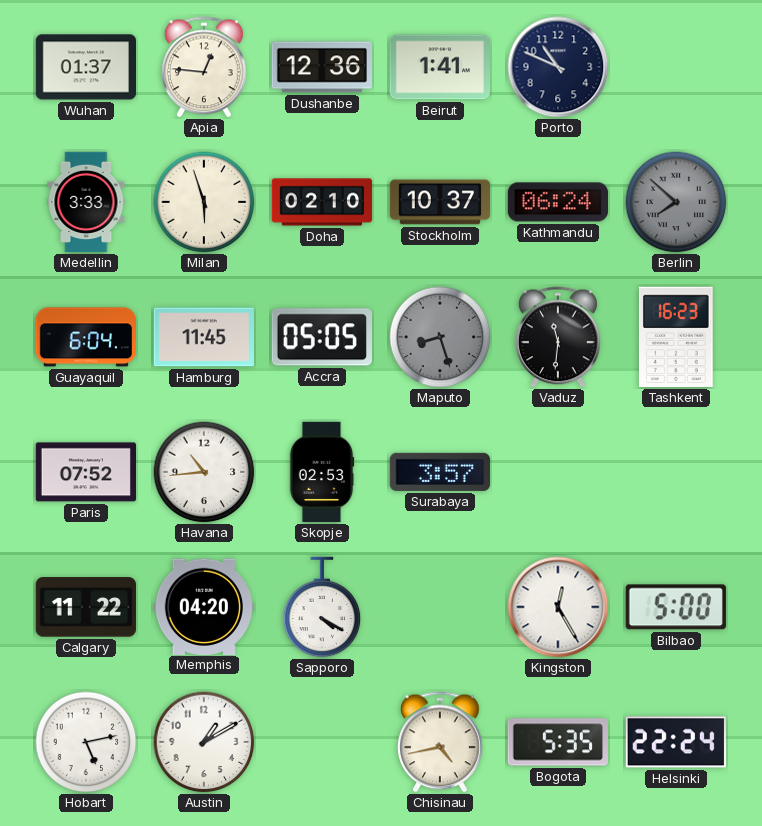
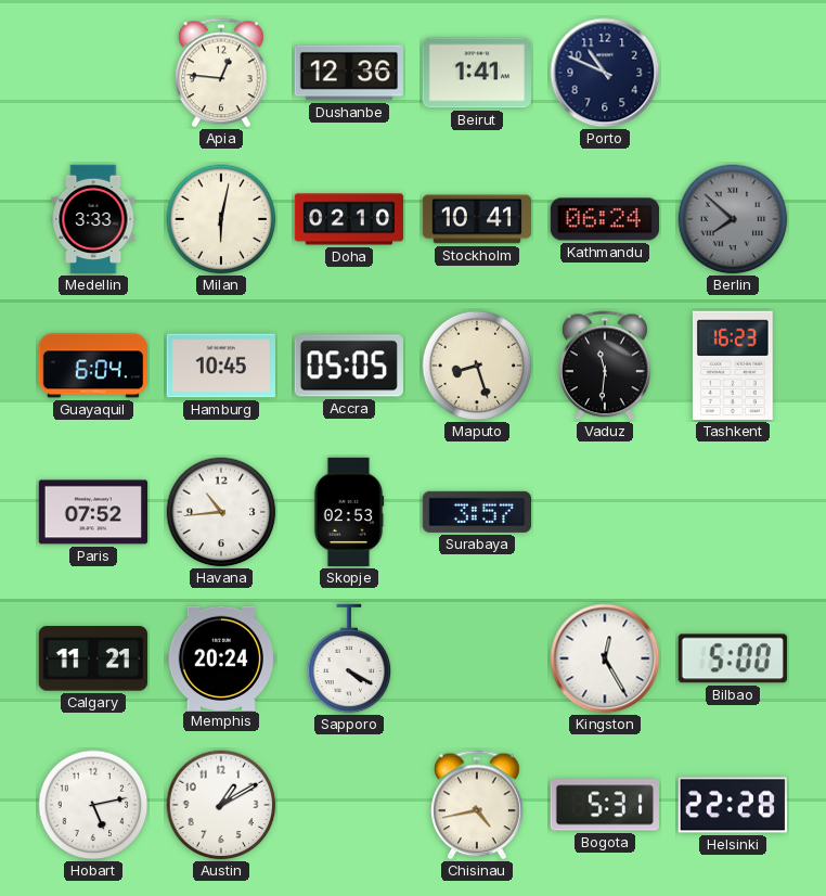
Wuhan: 01:37 -> none (85, 67)
Milan: 5:57 -> 6:02 (221, 219)
Stockholm: 10:37 -> 10:41 (477, 219)
Hamburg: 11:45 -> 10:45 (220, 366)
Maputo dial: grey -> cream (477, 366)
Calgary: 11:22 -> 11:21 (93, 658)
Memphis: 04:20 -> 20:24 (220, 657)
Bogota: 5:35 -> 5:31 (604, 805)
Helsinki: 22:24 -> 22:28 (733, 805)
